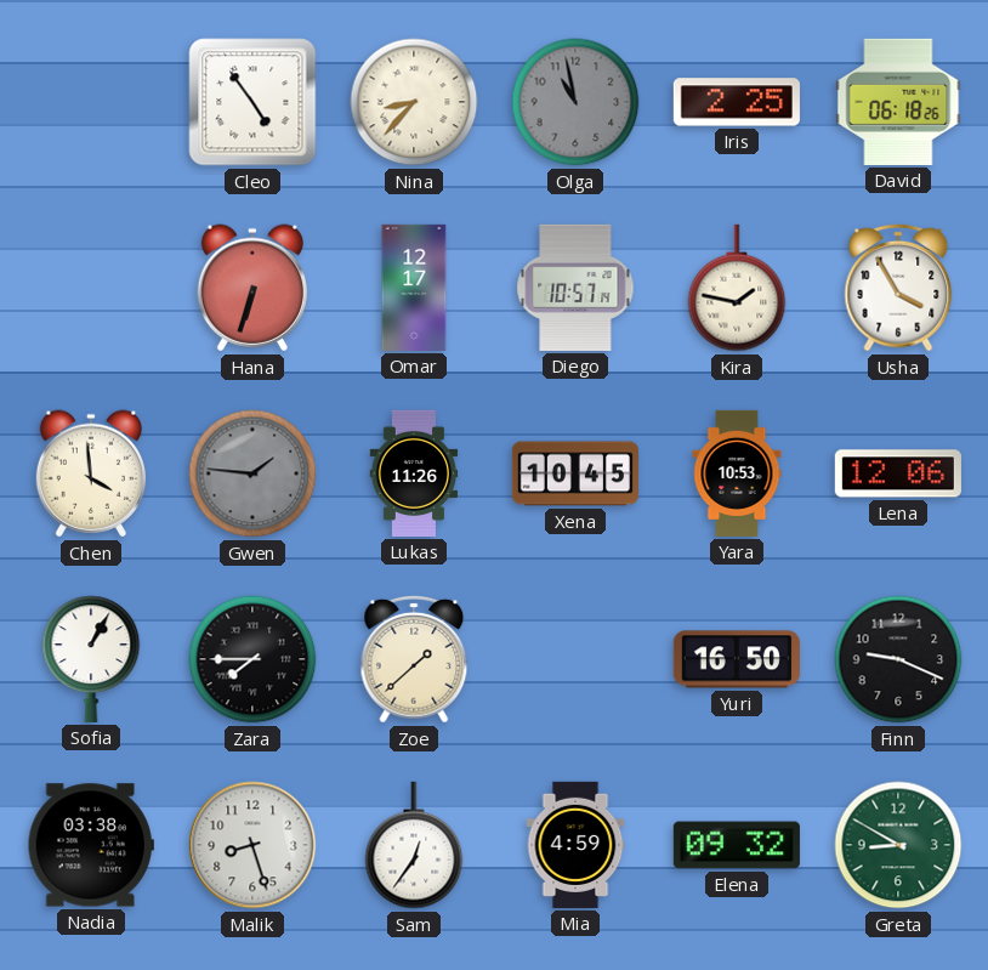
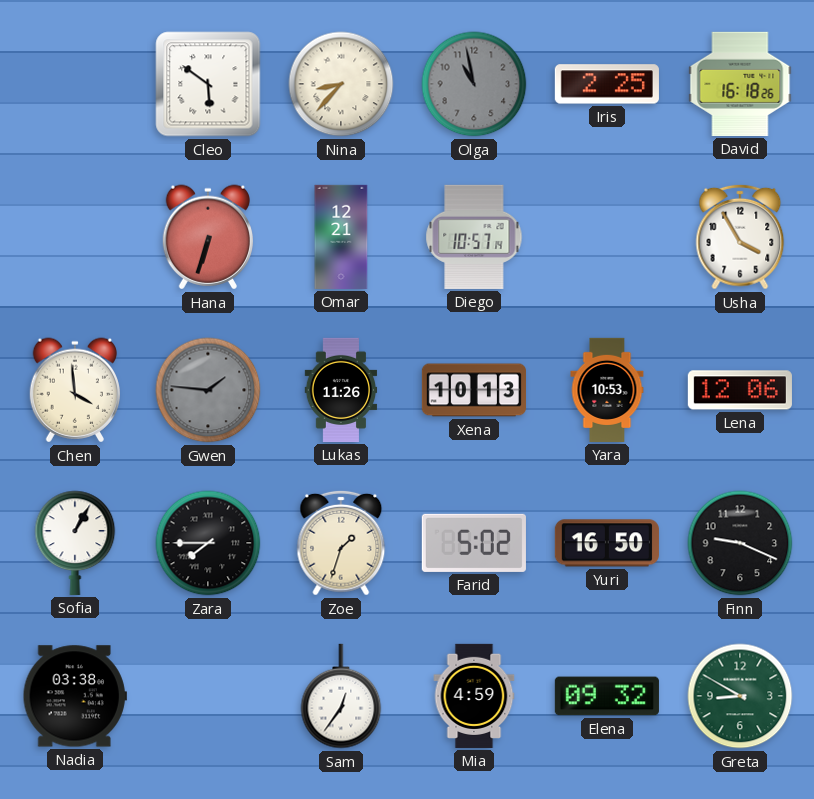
Cleo: 4:54 -> 5:51 (208, 84)
David: 06:18 -> 16:18 (740, 84)
Omar: 12:17 -> 12:21 (341, 237)
Kira: 1:47 -> none (737, 288)
Xena: 10:45 -> 10:13 (474, 390)
Zoe: 1:38 -> 1:33 (341, 543)
Farid: none -> 5:02 (474, 543)
Malik: 8:27 -> none (252, 845)
